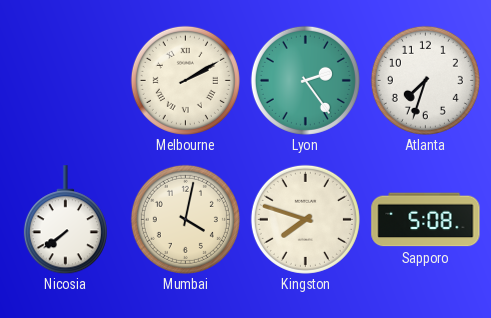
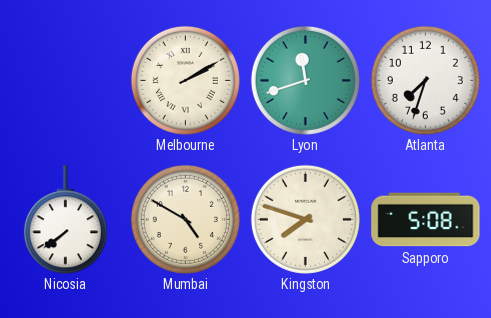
Lyon: 2:24 -> 11:42 (305, 80)
Mumbai: 4:02 -> 4:50 (185, 219)
